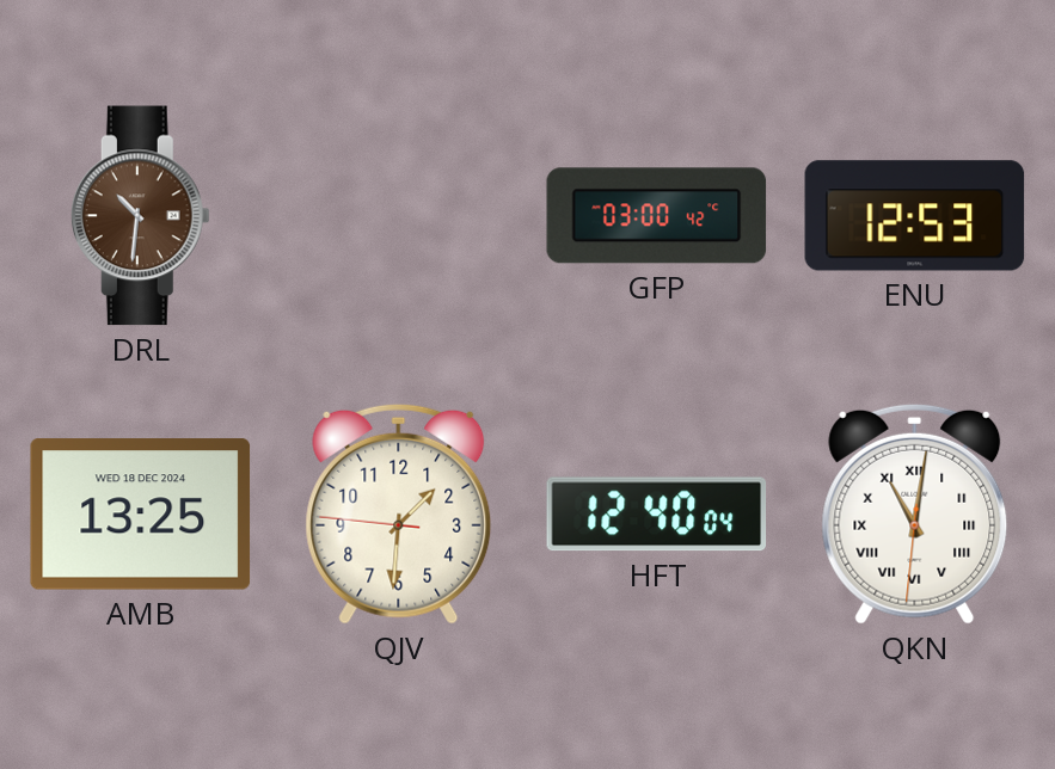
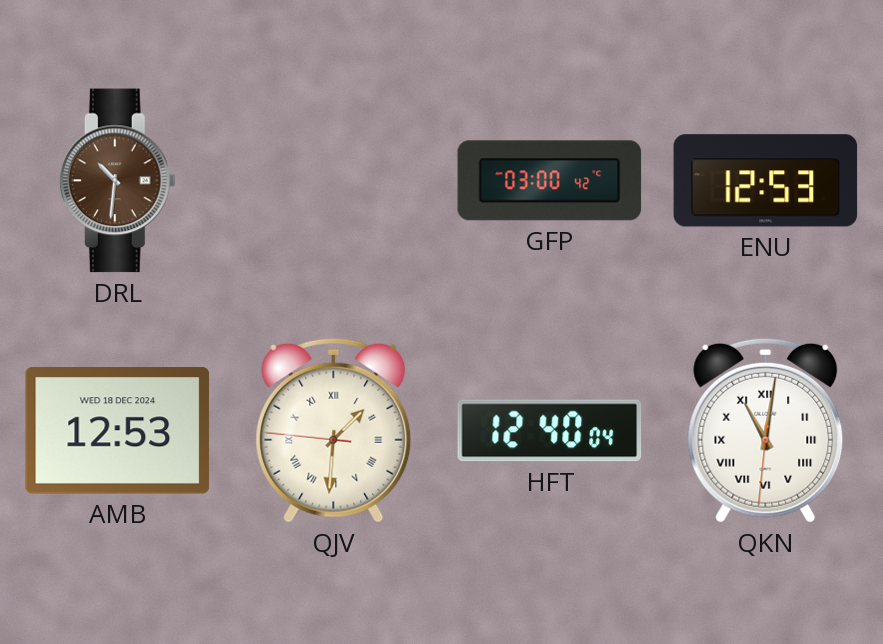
AMB: 13:25 -> 12:53 (118, 431)
QJV numerals: Arabic -> Roman (334, 430)
